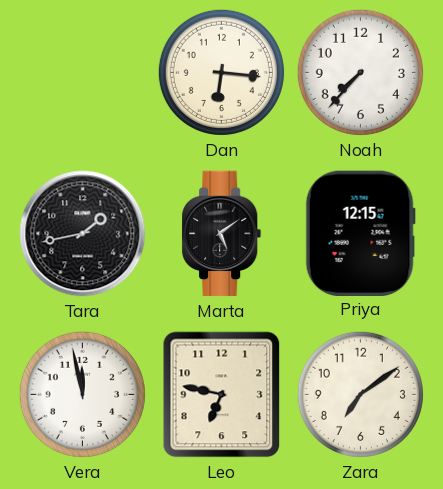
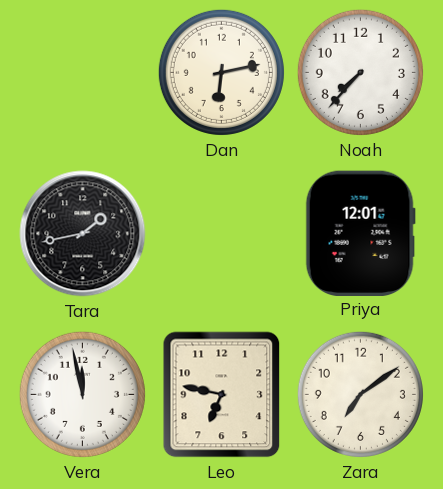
Dan: 6:16 -> 6:13 (221, 72)
Marta: 5:09 -> none (222, 234)
Priya: 12:15 -> 12:01 (360, 233)
